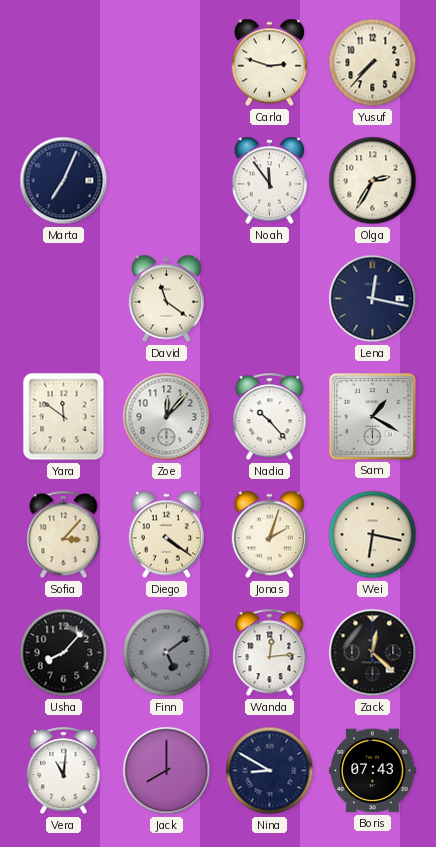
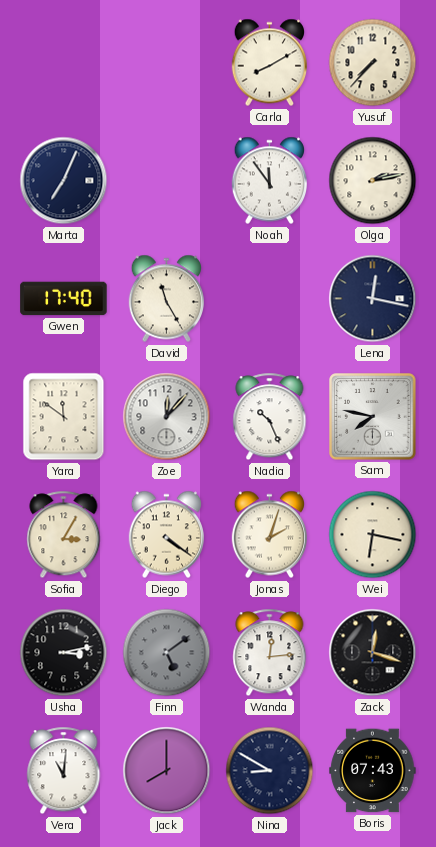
Carla: 2:48 -> 8:10 (269, 63)
Olga: 2:35 -> 2:13 (373, 181)
Gwen: none -> 17:40 (64, 299)
David: 11:21 -> 11:25 (166, 299)
Nadia: 10:23 -> 10:26 (270, 417)
Sam: 1:20 -> 7:47 (373, 417)
Sofia: 3:07 -> 3:05 (64, 535)
Usha: 8:07 -> 3:13 (64, 653)
Zack: 12:22 -> 12:18 (373, 653)
